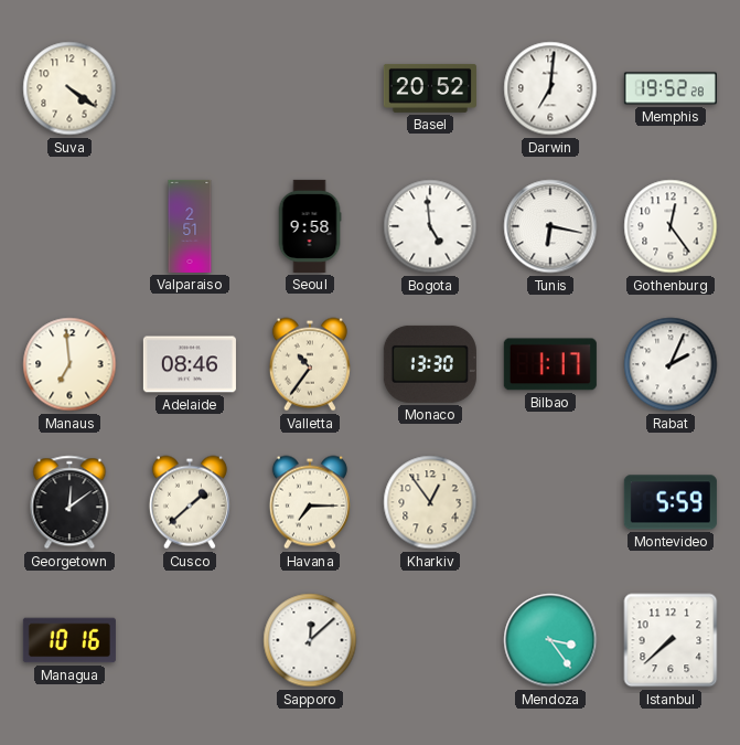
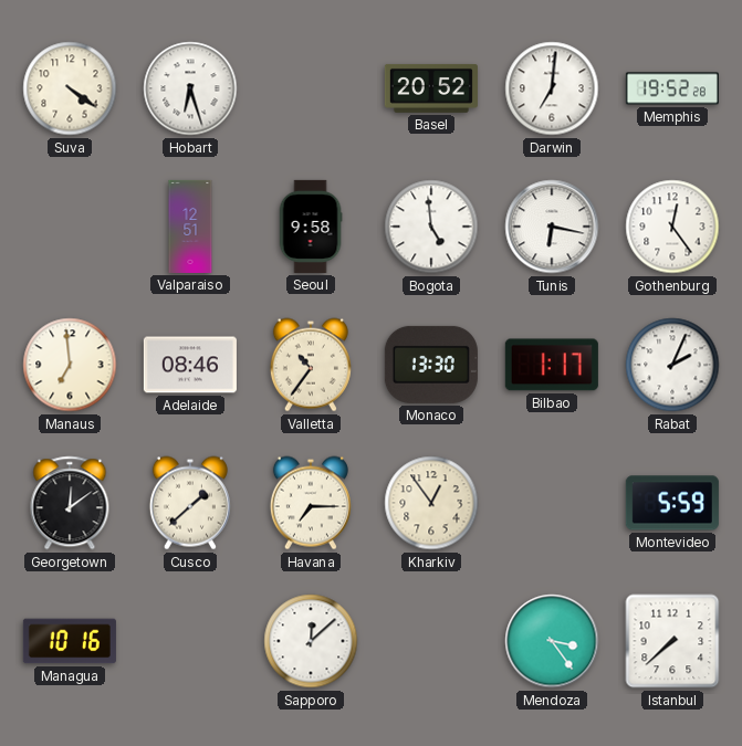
Hobart: none -> 6:27 (190, 88)
Valparaiso: 2:51 -> 12:51 (190, 227)
